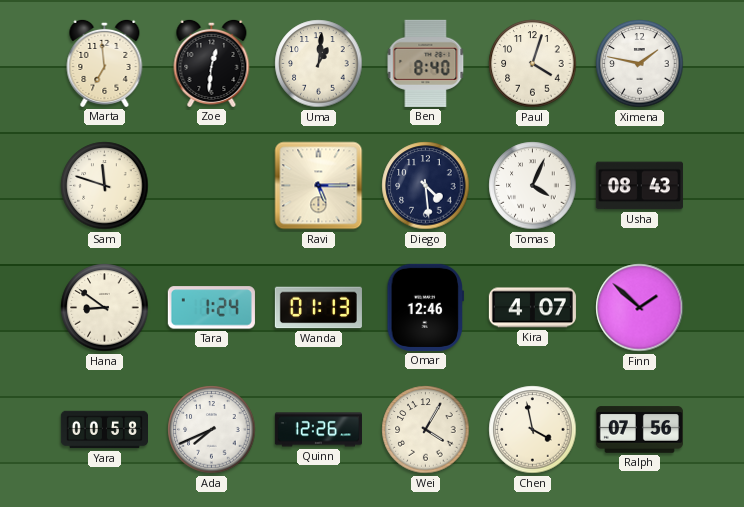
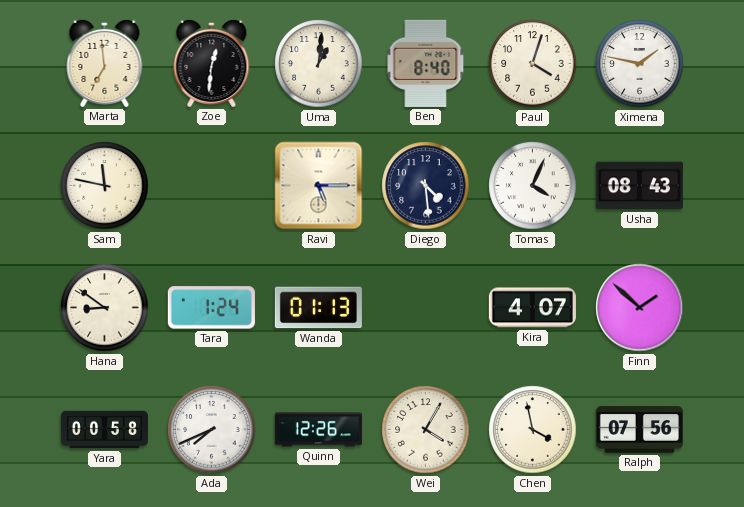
Sam: 11:48 -> 11:47 (105, 186)
Omar: 12:46 -> none (426, 307)
